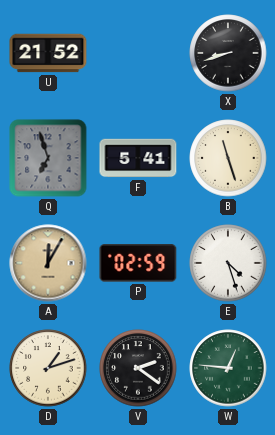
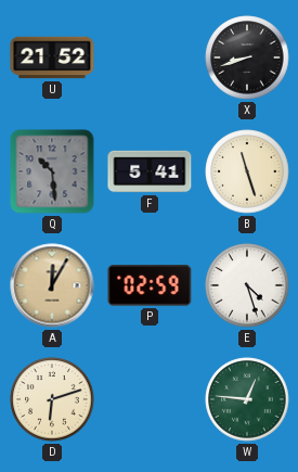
Q: 6:57 -> 10:29 (52, 171)
D: 1:12 -> 6:12 (52, 399)
V: 2:21 -> none (138, 368)
